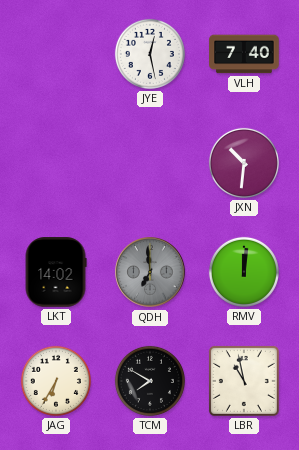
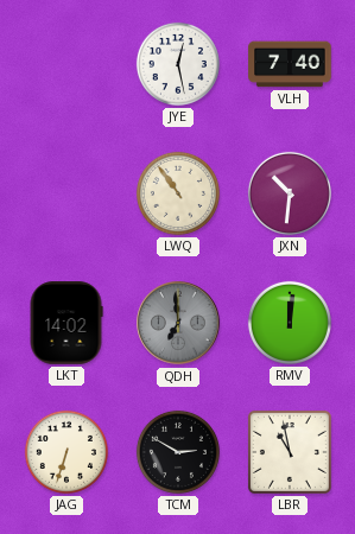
LWQ: none -> 10:54 (178, 193)
JAG: 6:35 -> 6:33 (66, 452)
TCM: 7:50 -> 2:50 (178, 452)
